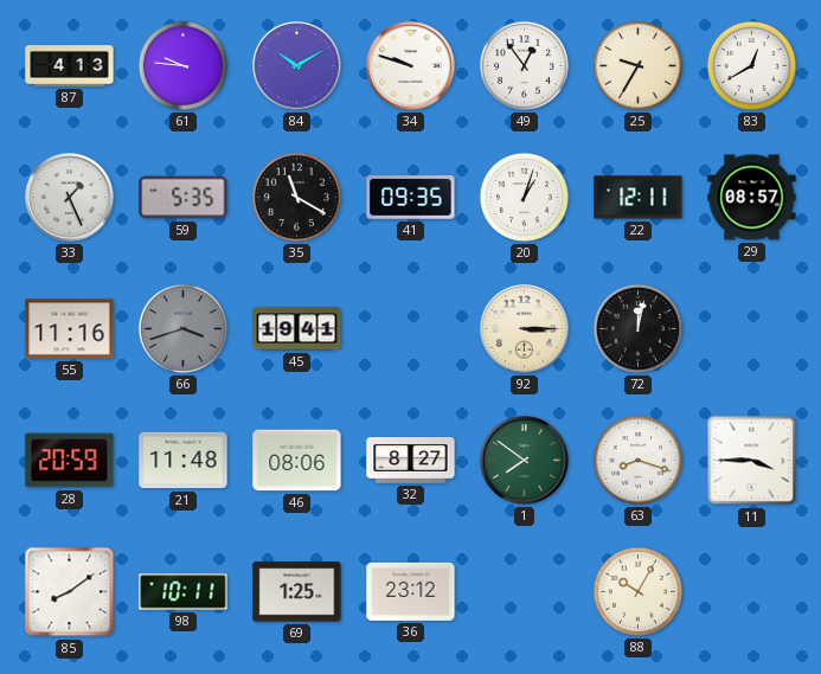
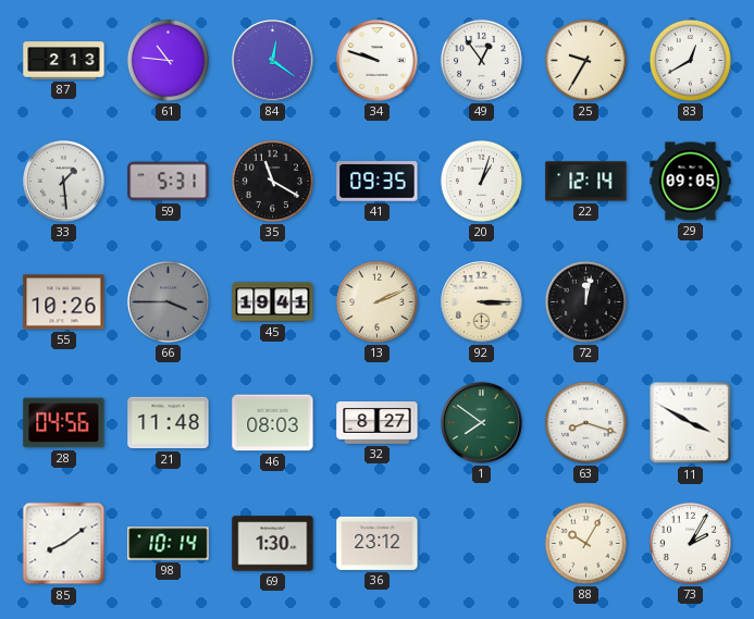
87: 4:13 -> 2:13 (64, 61)
61: 9:46 -> 10:46 (168, 60)
84: 10:10 -> 12:21 (273, 61)
33: 1:26 -> 1:29 (64, 182)
59: 5:35 -> 5:31 (169, 182)
22: 12:11 -> 12:14 (586, 182)
29: 08:57 -> 09:05 (691, 182)
55: 11:16 -> 10:26 (64, 302)
66: 3:42 -> 3:45 (168, 301)
13: none -> 2:11 (376, 301)
28: 20:59 -> 04:56 (64, 423)
46: 08:06 -> 08:03 (273, 423)
11: 3:45 -> 3:50 (691, 423)
98: 10:11 -> 10:14 (169, 544)
69: 1:25 -> 1:30 (273, 544)
73: none -> 2:05 (690, 543)
